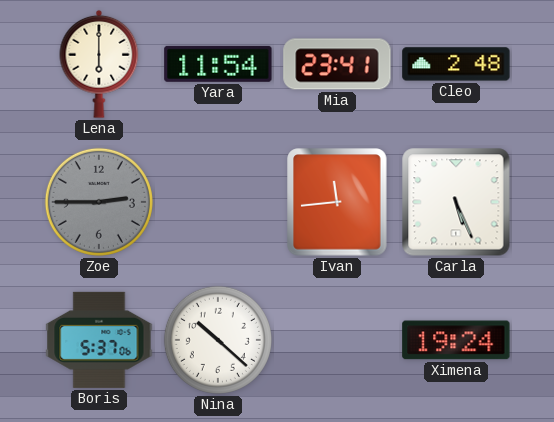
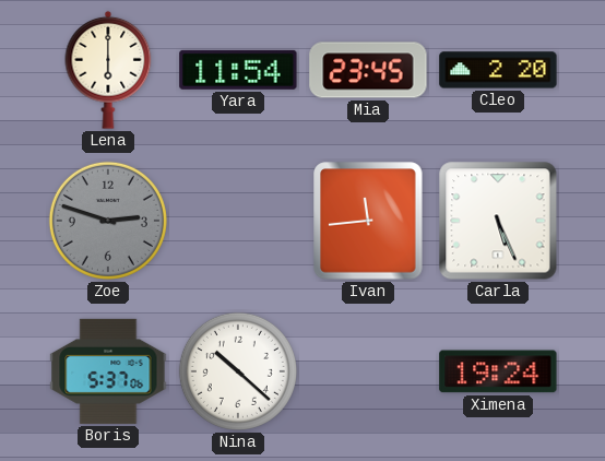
Mia: 23:41 -> 23:45 (368, 70)
Cleo: 2:48 -> 2:20 (498, 70)
Zoe: 2:45 -> 2:48 (108, 221)
